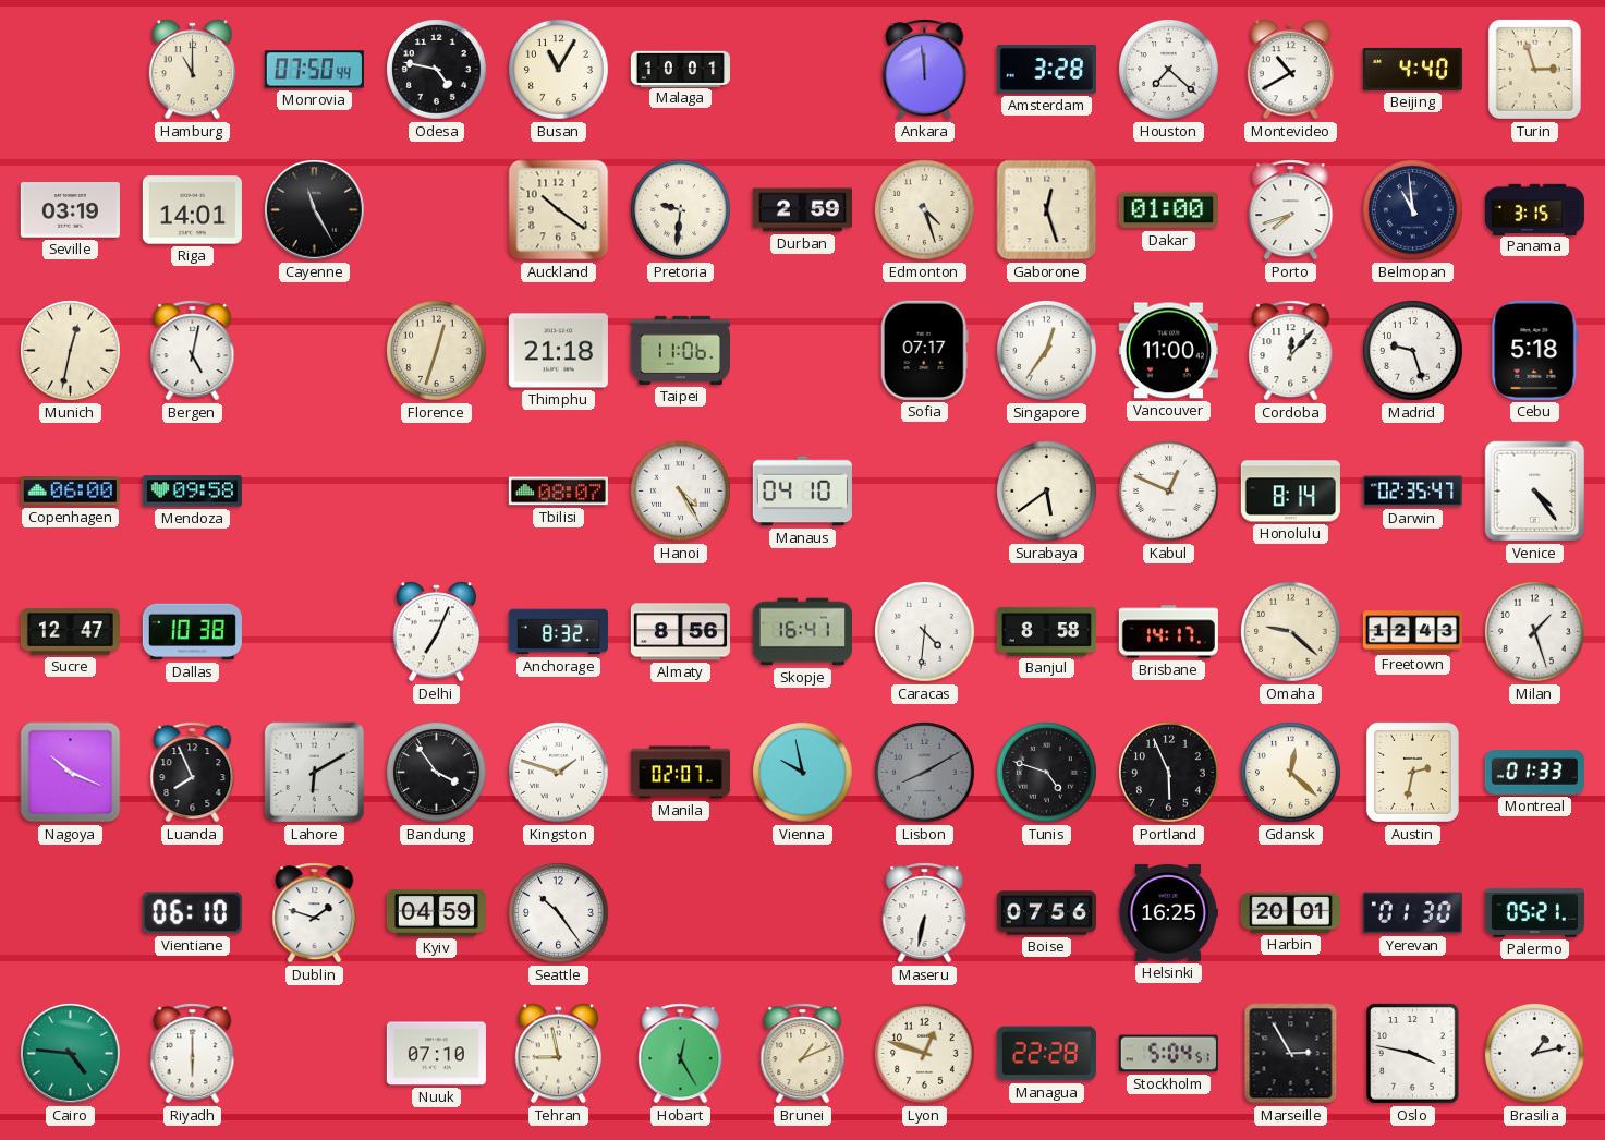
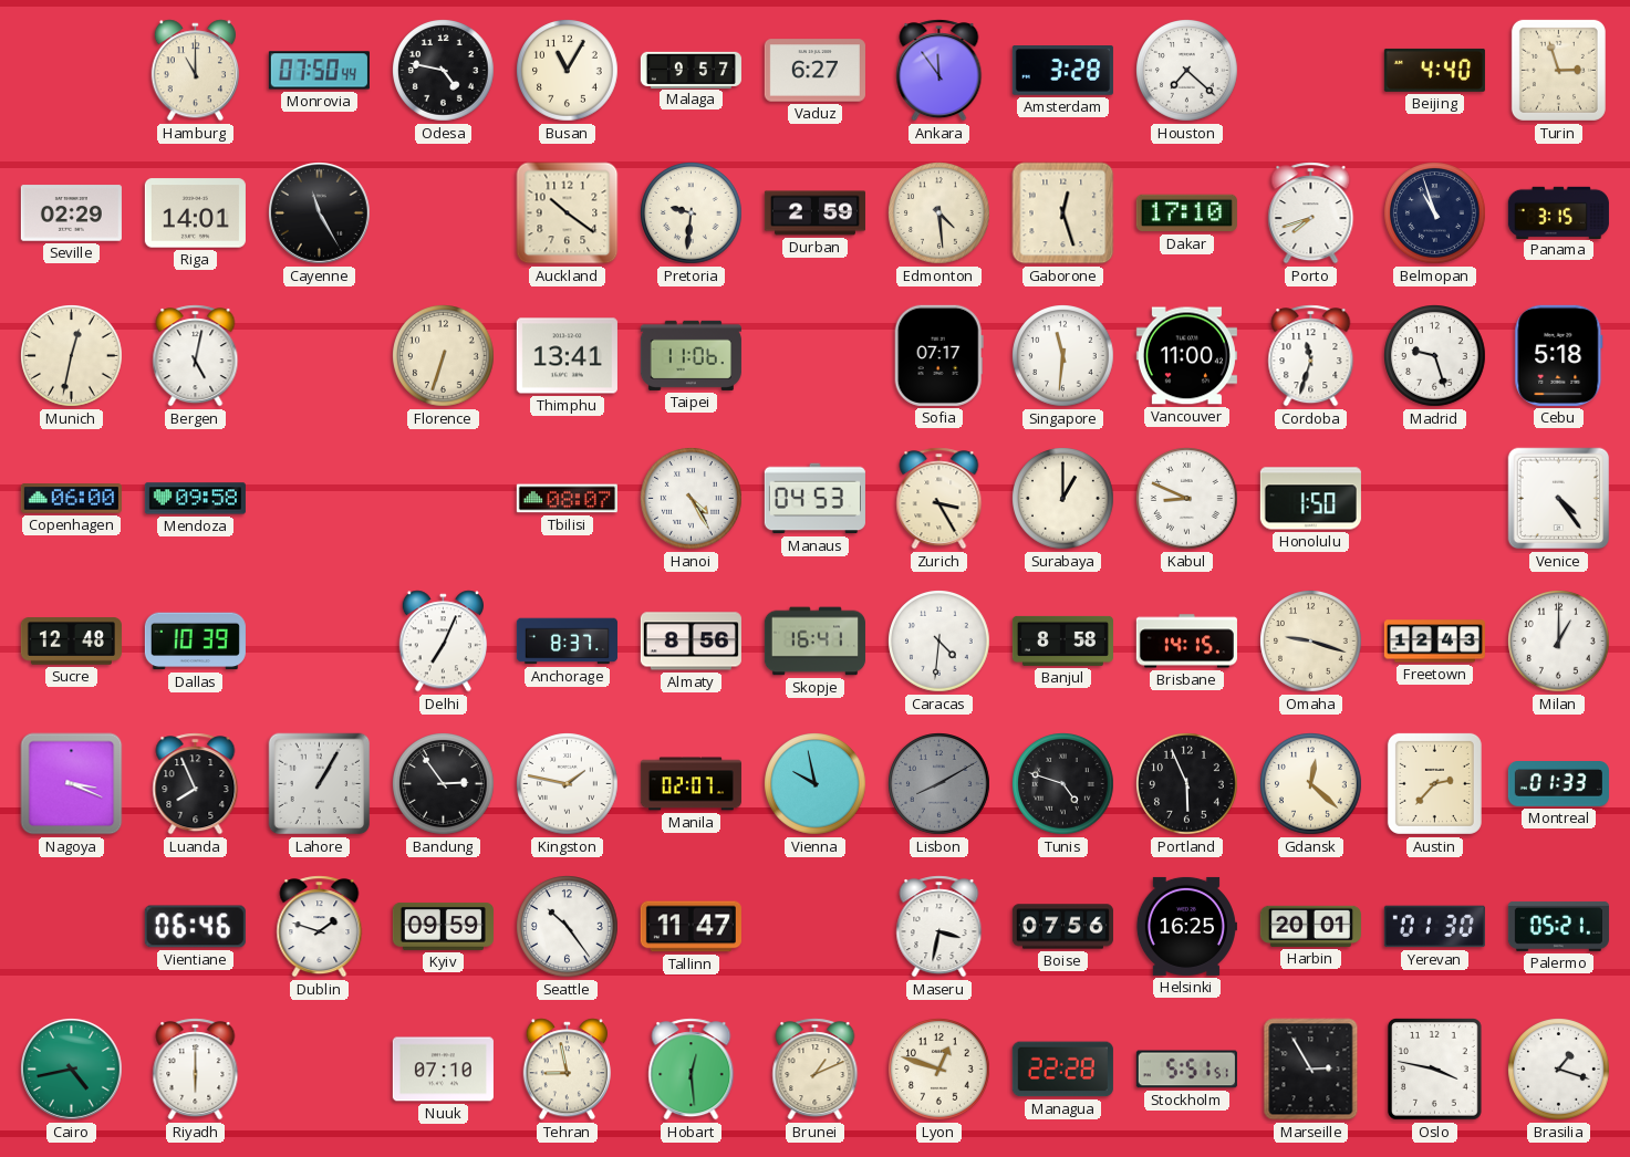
Malaga: 10:01 -> 9:57 (691, 70)
Vaduz: none -> 6:27 (814, 71)
Ankara: 11:59 -> 11:54 (939, 71)
Montevideo: 10:40 -> none (1290, 70)
Seville: 03:19 -> 02:29 (71, 213)
Edmonton: 4:27 -> 4:29 (939, 213)
Dakar: 01:00 -> 17:10 (1186, 213)
Belmopan: 10:59 -> 10:57 (1435, 213)
Florence: 12:33 -> 6:33 (444, 356)
Thimphu: 21:18 -> 13:41 (567, 356)
Singapore: 12:36 -> 11:31 (1063, 356)
Cordoba: 12:07 -> 11:33 (1311, 356)
Manaus: 04:10 -> 04:53 (814, 499)
Zurich: none -> 3:25 (939, 499)
Surabaya: 5:39 -> 1:00 (1063, 499)
Kabul: 12:49 -> 8:49 (1187, 499)
Honolulu: 8:14 -> 1:50 (1310, 499)
Darwin: 02:35 -> none (1412, 492)
Sucre: 12:47 -> 12:48 (71, 642)
Dallas: 10:38 -> 10:39 (195, 642)
Anchorage: 8:32 -> 8:37 (567, 642)
Brisbane: 14:17 -> 14:15 (1186, 642)
Omaha: 9:22 -> 9:18 (1311, 642)
Milan: 1:27 -> 1:00 (1559, 642)
Nagoya: 10:19 -> 3:19 (72, 784)
Lahore: 6:10 -> 1:05 (320, 784)
Bandung: 3:54 -> 2:54 (444, 784)
Kingston: 1:48 -> 1:47 (568, 784)
Austin: 2:32 -> 2:37 (1434, 783)
Vientiane: 06:10 -> 06:46 (195, 927)
Kyiv: 04:59 -> 09:59 (443, 926)
Tallinn: none -> 11:47 (691, 927)
Maseru: 6:32 -> 3:32 (939, 927)
Cairo: 4:46 -> 4:43 (72, 1070)
Hobart: 12:25 -> 12:29 (692, 1070)
Stockholm: 5:04 -> 5:51 (1186, 1070)
Brasilia: 1:13 -> 1:18 (1559, 1070)
